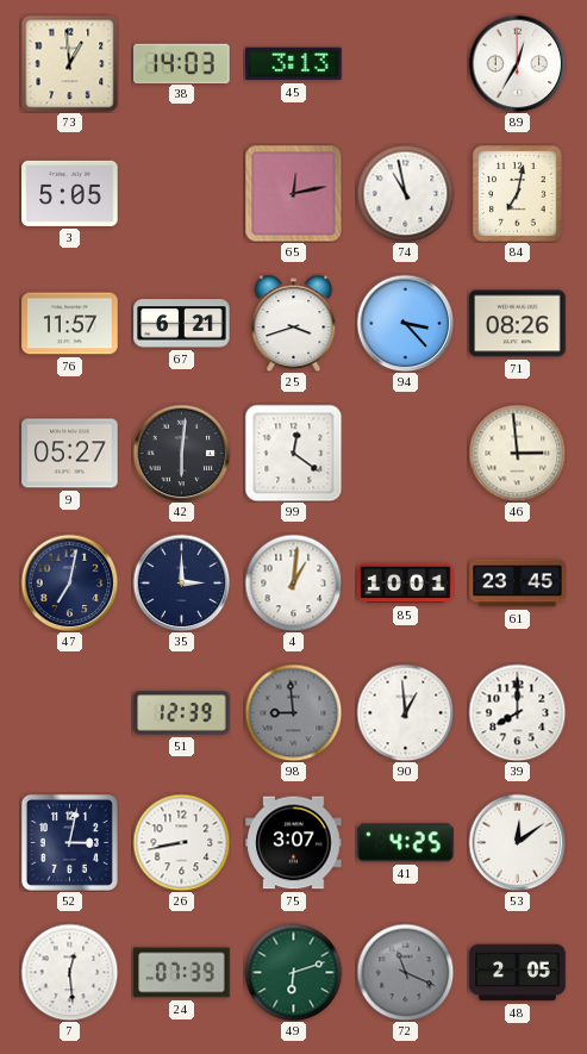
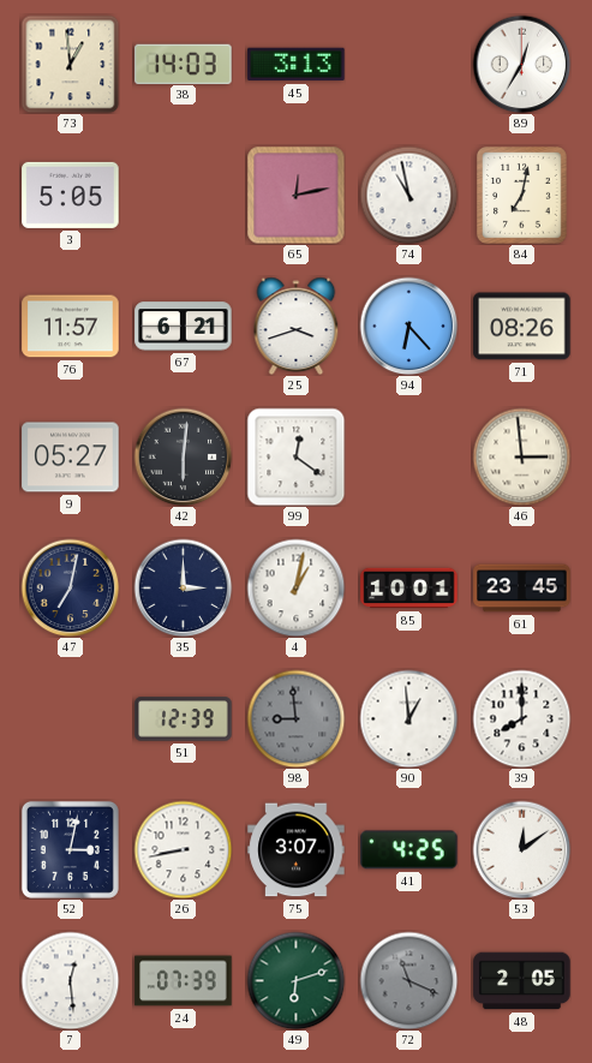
94: 3:23 -> 6:23 (408, 326)
4: 1:01 -> 1:02 (295, 587)
